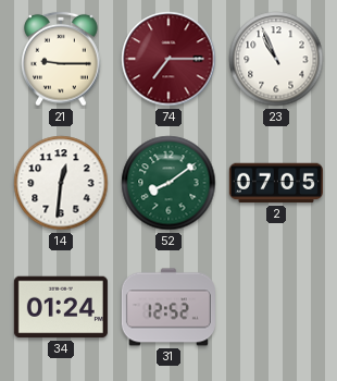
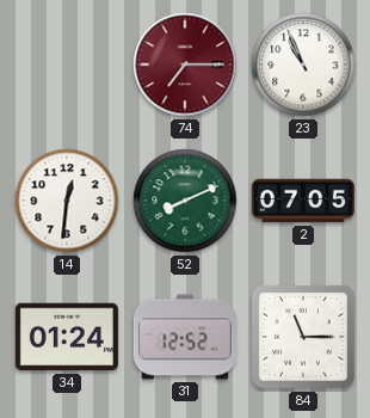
21: 9:15 -> none (61, 59)
52: 8:09 -> 8:11 (185, 201)
84: none -> 11:15 (303, 337)
